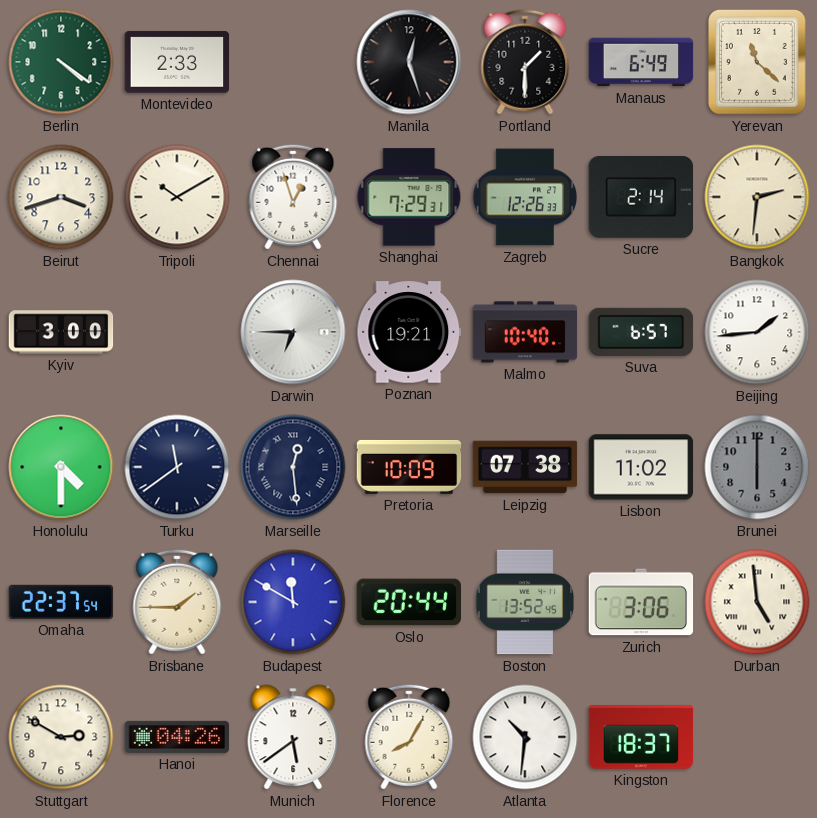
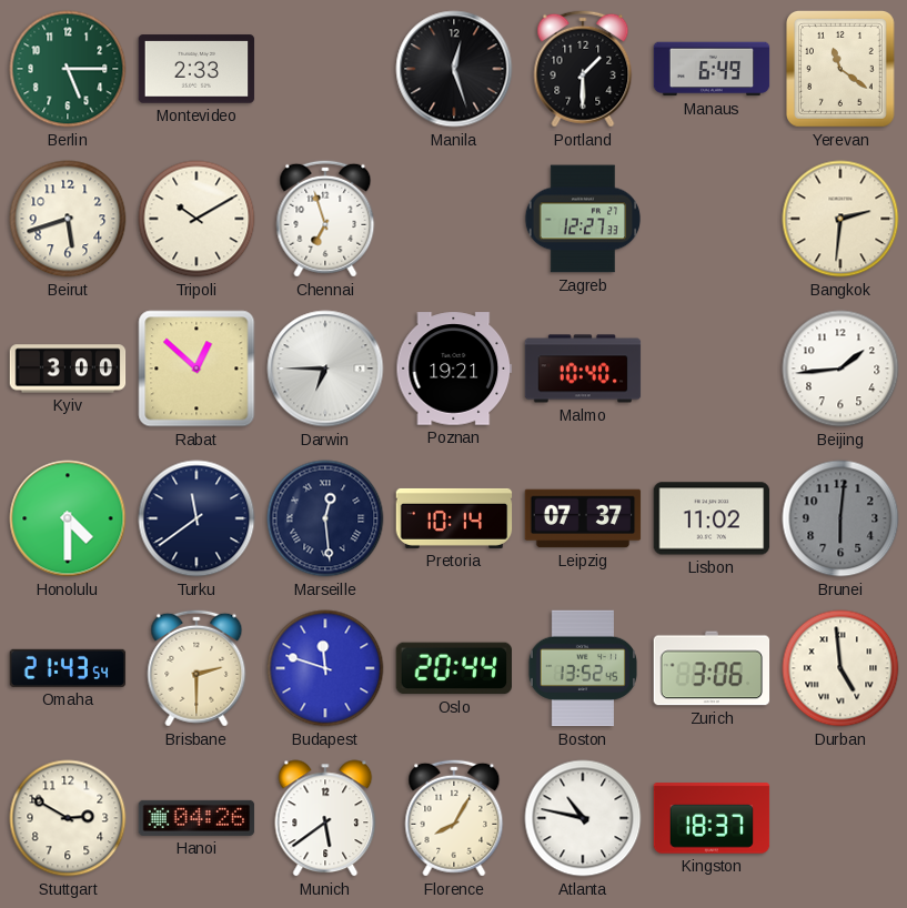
Berlin: 4:21 -> 5:15 (68, 69)
Yerevan: 11:22 -> 11:21 (840, 69)
Beirut: 3:42 -> 5:42 (68, 219)
Chennai: 12:57 -> 6:57 (325, 219)
Shanghai: 7:29 -> none (409, 197)
Zagreb: 12:26 -> 12:27 (583, 219)
Sucre: 2:14 -> none (641, 198)
Rabat: none -> 12:52 (196, 369)
Suva: 6:57 -> none (641, 332)
Pretoria: 10:09 -> 10:14 (454, 518)
Leipzig: 07:38 -> 07:37 (583, 518)
Brunei: 6:00 -> 6:01 (840, 518)
Omaha: 22:37 -> 21:43 (68, 668)
Brisbane: 1:45 -> 2:30 (196, 668)
Budapest: 11:50 -> 11:48 (325, 668)
Atlanta: 10:31 -> 10:47 (583, 818)
